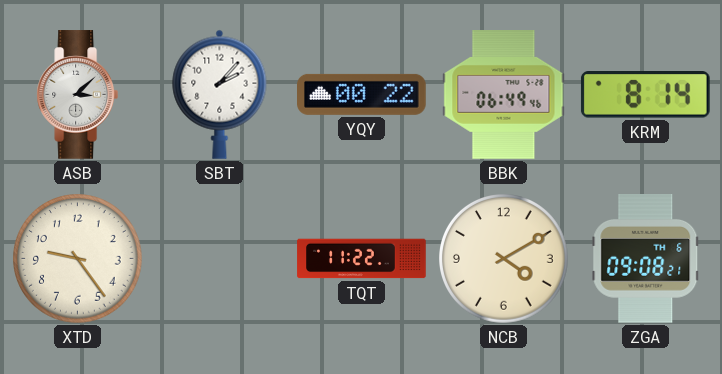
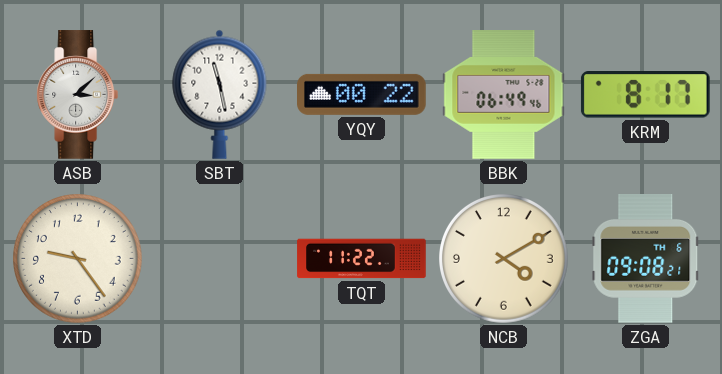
SBT: 2:07 -> 11:28 (220, 94)
KRM: 8:14 -> 8:17 (645, 95)
